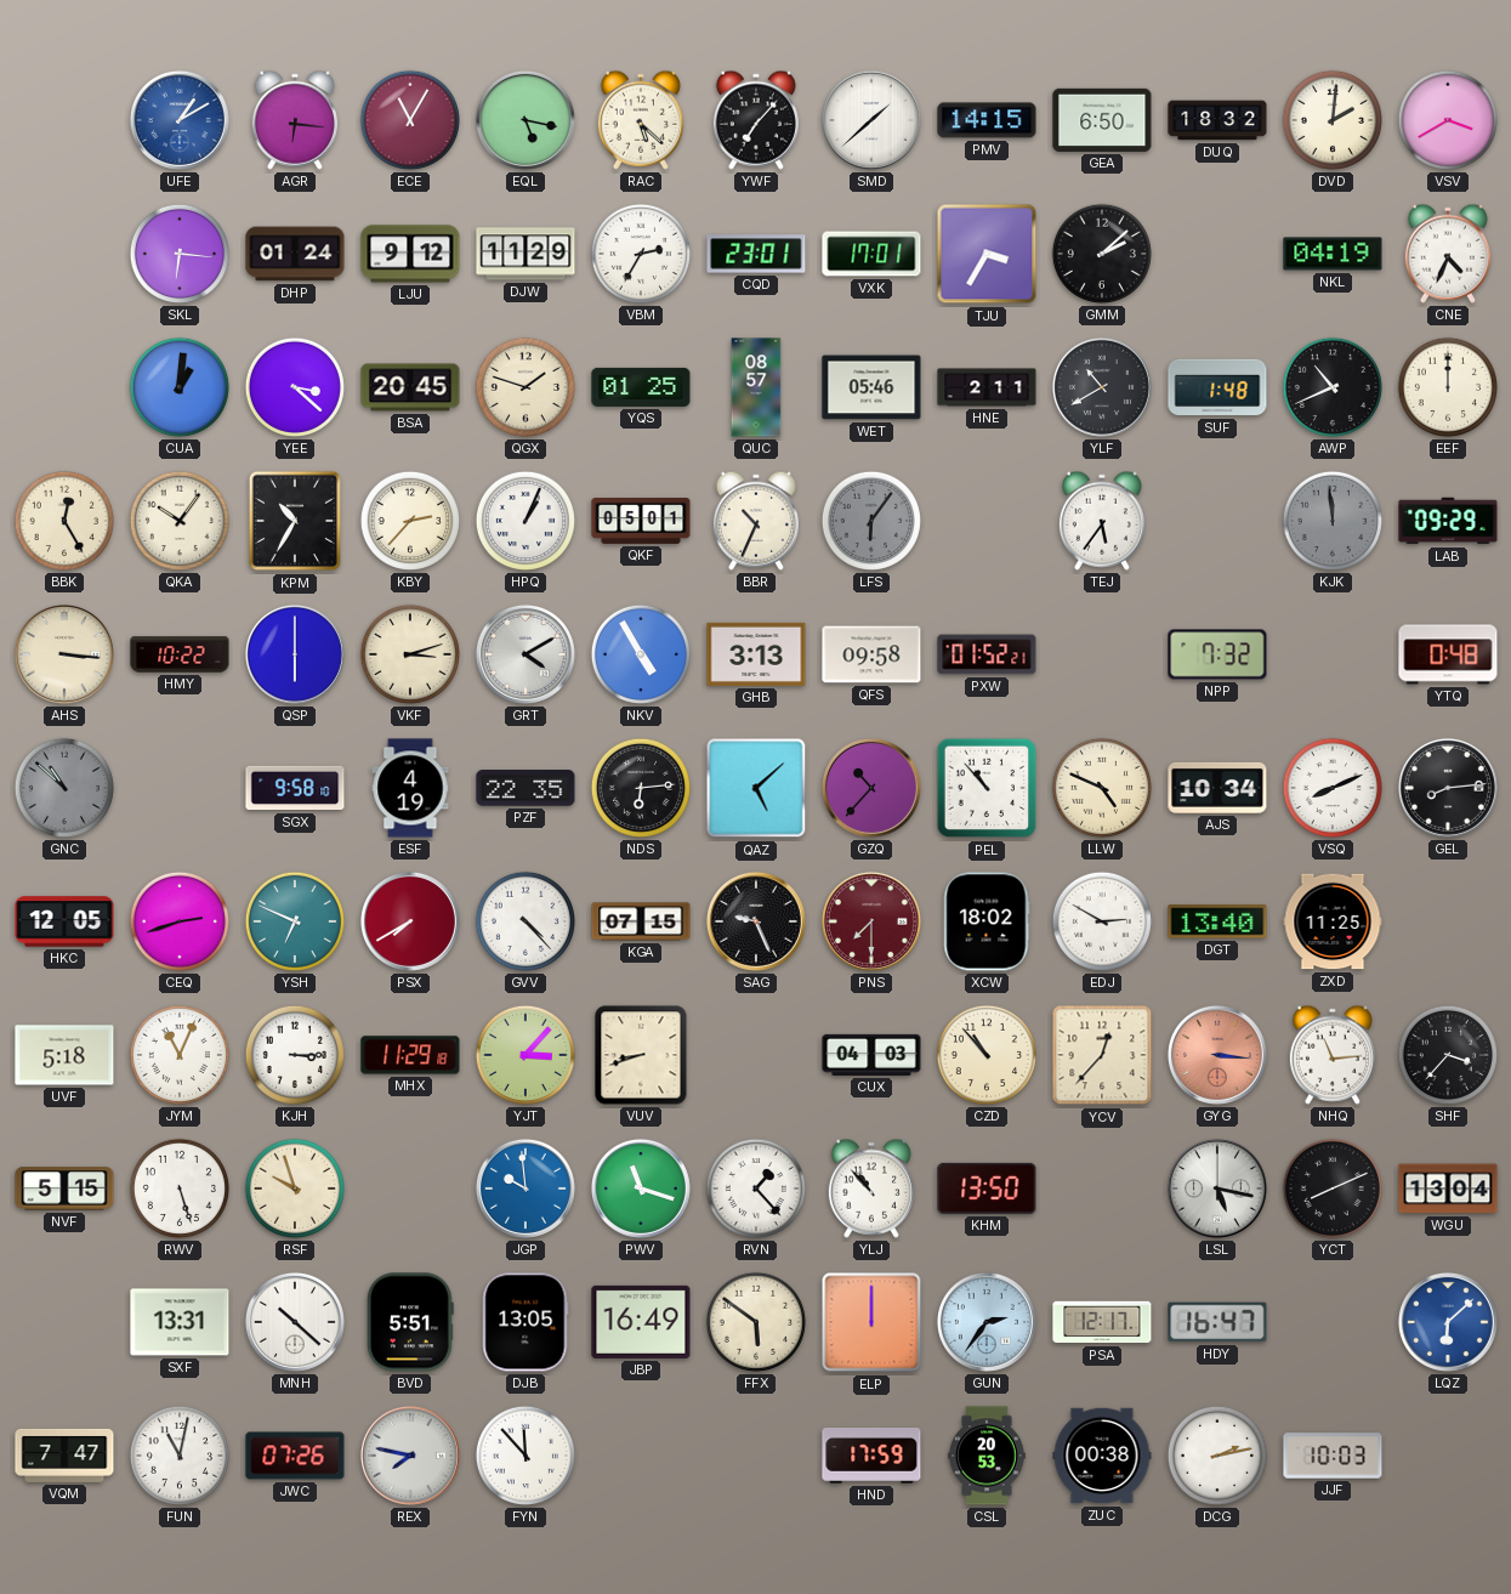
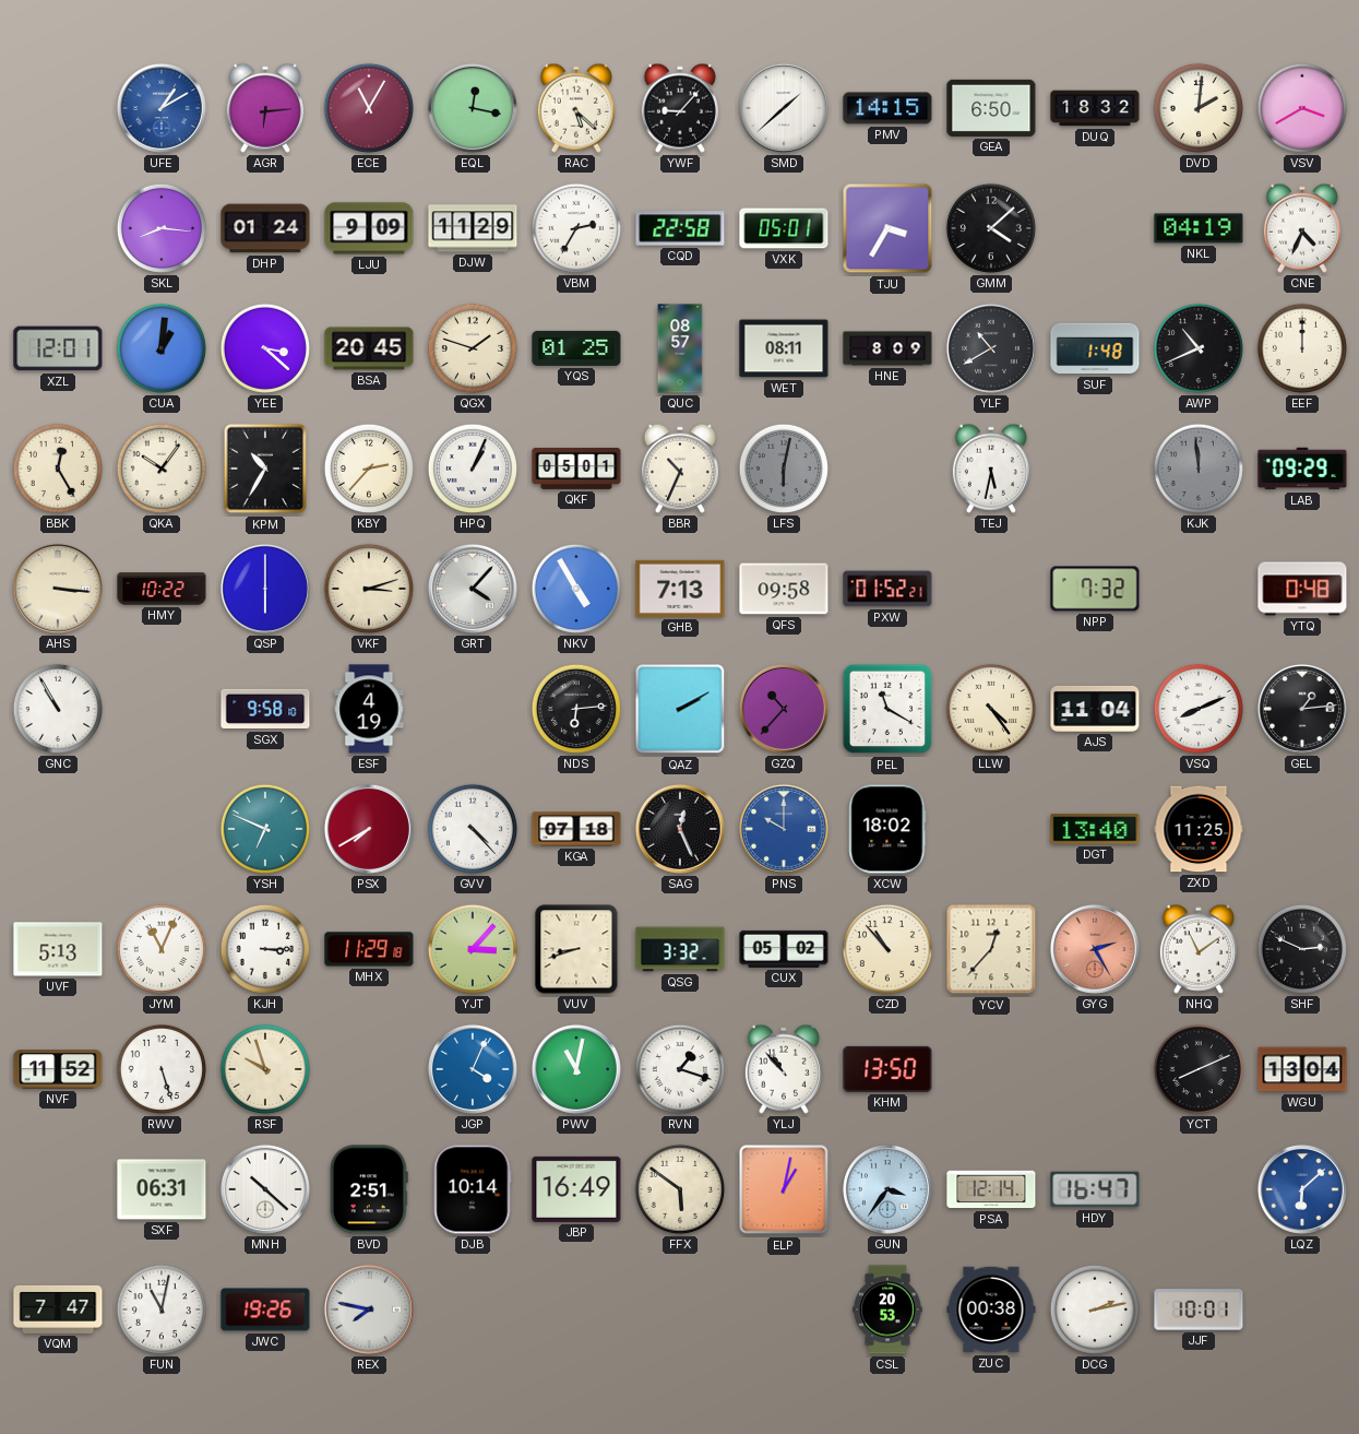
AGR: 6:16 -> 6:14 (265, 108)
EQL: 5:17 -> 12:17 (473, 108)
YWF: 7:07 -> 9:07 (680, 108)
SKL: 6:16 -> 8:16 (162, 228)
LJU: 9:12 -> 9:09 (369, 228)
CQD: 23:01 -> 22:58 (680, 228)
VXK: 17:01 -> 05:01 (784, 228)
GMM: 2:08 -> 4:08 (991, 228)
XZL: none -> 12:01 (58, 348)
WET: 05:46 -> 08:11 (784, 348)
HNE: 2:11 -> 8:09 (887, 348)
LFS: 6:06 -> 6:02 (784, 469)
TEJ: 5:36 -> 5:32 (991, 469)
GRT: 4:10 -> 4:07 (473, 589)
GHB: 3:13 -> 7:13 (680, 589)
GNC: 10:52 -> 10:55 (58, 709)
GNC dial: grey -> white (58, 709)
PZF: 22:35 -> none (526, 788)
QAZ: 5:08 -> 2:10 (680, 709)
PEL: 10:53 -> 11:20 (887, 709)
LLW: 4:49 -> 4:24 (991, 709)
AJS: 10:34 -> 11:04 (1095, 709)
GEL: 8:14 -> 1:14 (1302, 709)
HKC: 12:05 -> none (64, 921)
CEQ: 2:42 -> none (180, 921)
KGA: 07:15 -> 07:18 (576, 829)
SAG: 9:26 -> 12:26 (680, 829)
PNS: 7:30 -> 10:00 (784, 829)
PNS dial: burgundy -> blue (784, 829)
EDJ: 2:50 -> none (1102, 921)
UVF: 5:18 -> 5:13 (58, 949)
QSG: none -> 3:32 (680, 949)
CUX: 04:03 -> 05:02 (784, 949)
GYG: 3:16 -> 2:25 (1095, 949)
NHQ: 11:14 -> 11:09 (1199, 949)
SHF: 3:37 -> 2:49 (1302, 949)
NVF: 5:15 -> 11:52 (58, 1069)
JGP: 9:59 -> 4:04 (473, 1069)
PWV: 11:18 -> 11:02 (576, 1069)
RVN: 1:23 -> 1:18 (680, 1069)
LSL: 5:17 -> none (1217, 1189)
SXF: 13:31 -> 06:31 (162, 1189)
BVD: 5:51 -> 2:51 (370, 1189)
DJB: 13:05 -> 10:14 (473, 1189)
ELP: 12:00 -> 1:02 (784, 1189)
GUN: 2:36 -> 3:36 (887, 1189)
PSA: 12:17 -> 12:14 (991, 1189)
JWC: 07:26 -> 19:26 (265, 1309)
FYN: 11:53 -> none (526, 1456)
HND: 17:59 -> none (871, 1457)
JJF: 10:03 -> 10:01 (1199, 1309)
